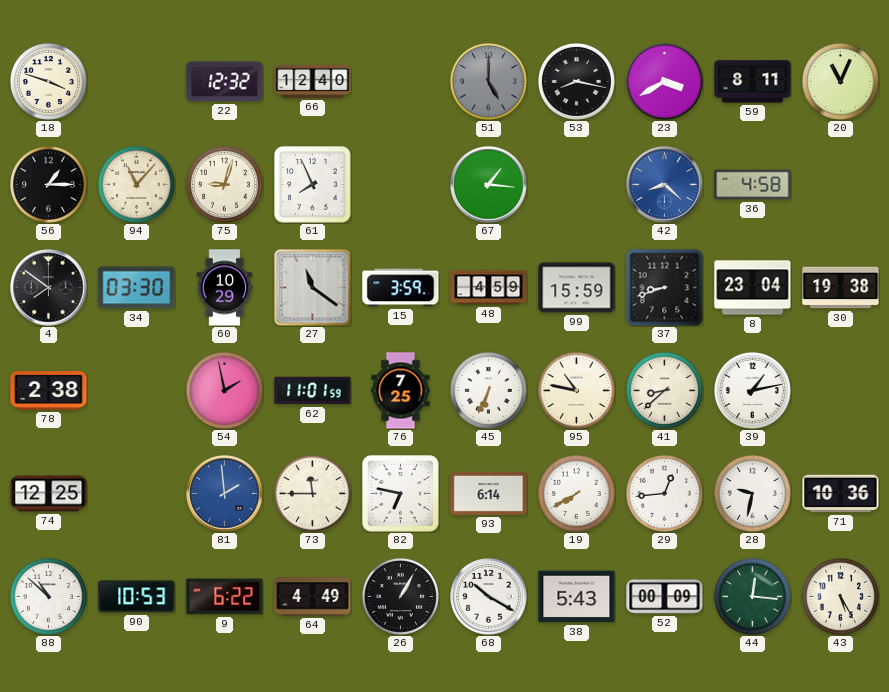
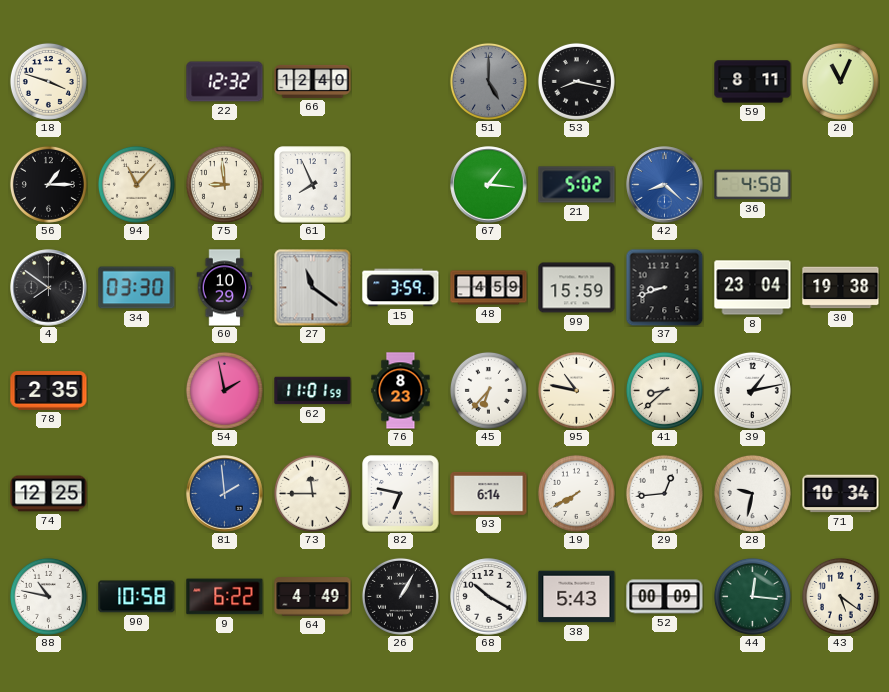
23: 3:40 -> none (665, 82)
75: 9:03 -> 8:59 (224, 184)
21: none -> 5:02 (577, 185)
78: 2:38 -> 2:35 (49, 391)
76: 7:25 -> 8:23 (401, 391)
45: 6:34 -> 6:37 (488, 390)
71: 10:36 -> 10:34 (841, 494)
88: 10:52 -> 10:47 (48, 596)
90: 10:53 -> 10:58 (137, 597)
43: 5:25 -> 5:21 (840, 596)
